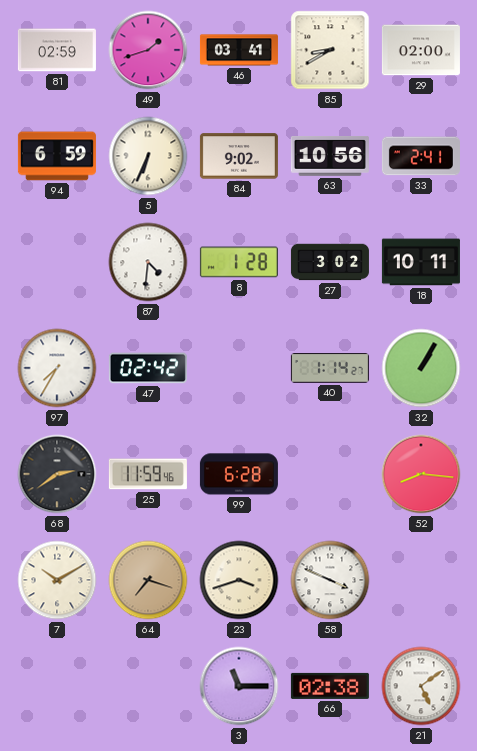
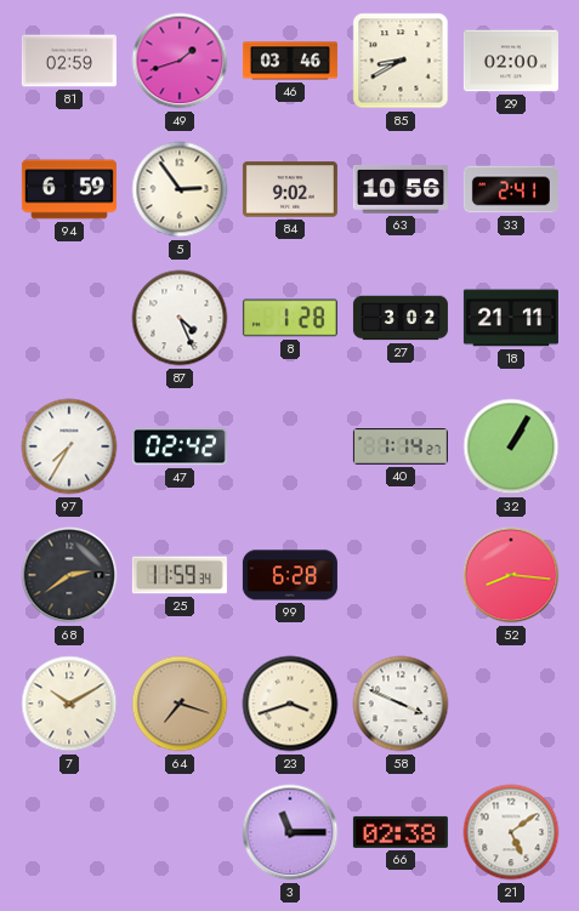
46: 03:41 -> 03:46 (290, 61)
5: 6:34 -> 2:54 (180, 189)
87: 4:31 -> 4:26 (180, 318)
18: 10:11 -> 21:11 (511, 318)
25: 11:59:46 -> 11:59:34 (180, 575)
